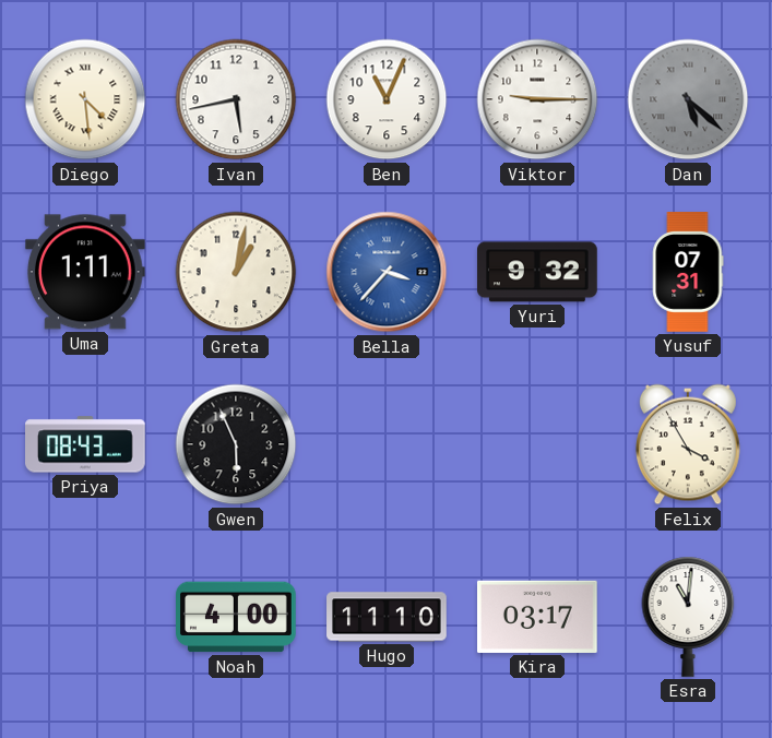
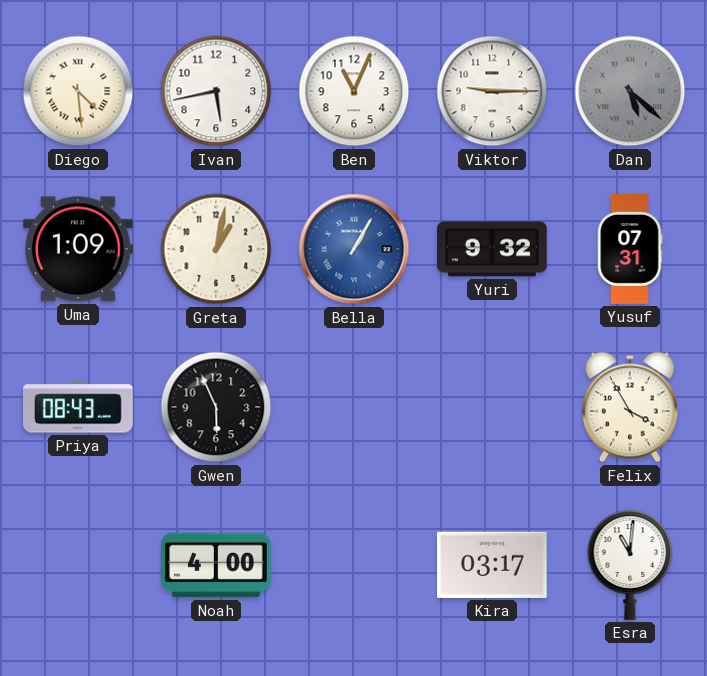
Uma: 1:11 -> 1:09 (78, 249)
Bella: 3:37 -> 1:05 (354, 249)
Hugo: 11:10 -> none (387, 617)
